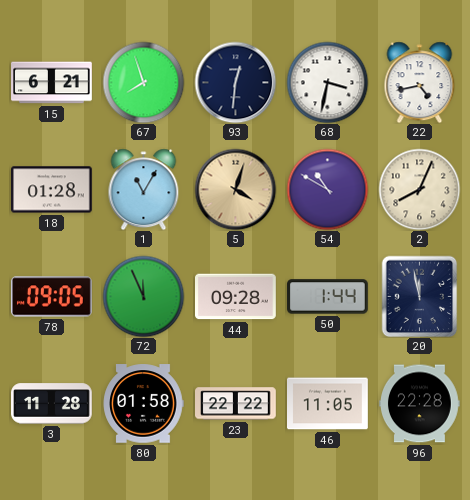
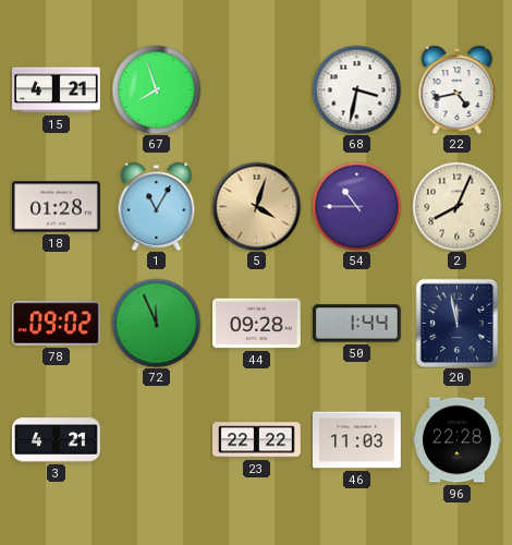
15: 6:21 -> 4:21 (57, 90)
93: 12:31 -> none (235, 82)
54: 10:50 -> 10:45 (356, 206)
78: 09:05 -> 09:02 (57, 324)
3: 11:28 -> 4:21 (57, 440)
80: 01:58 -> none (143, 404)
46: 11:05 -> 11:03 (357, 440)
